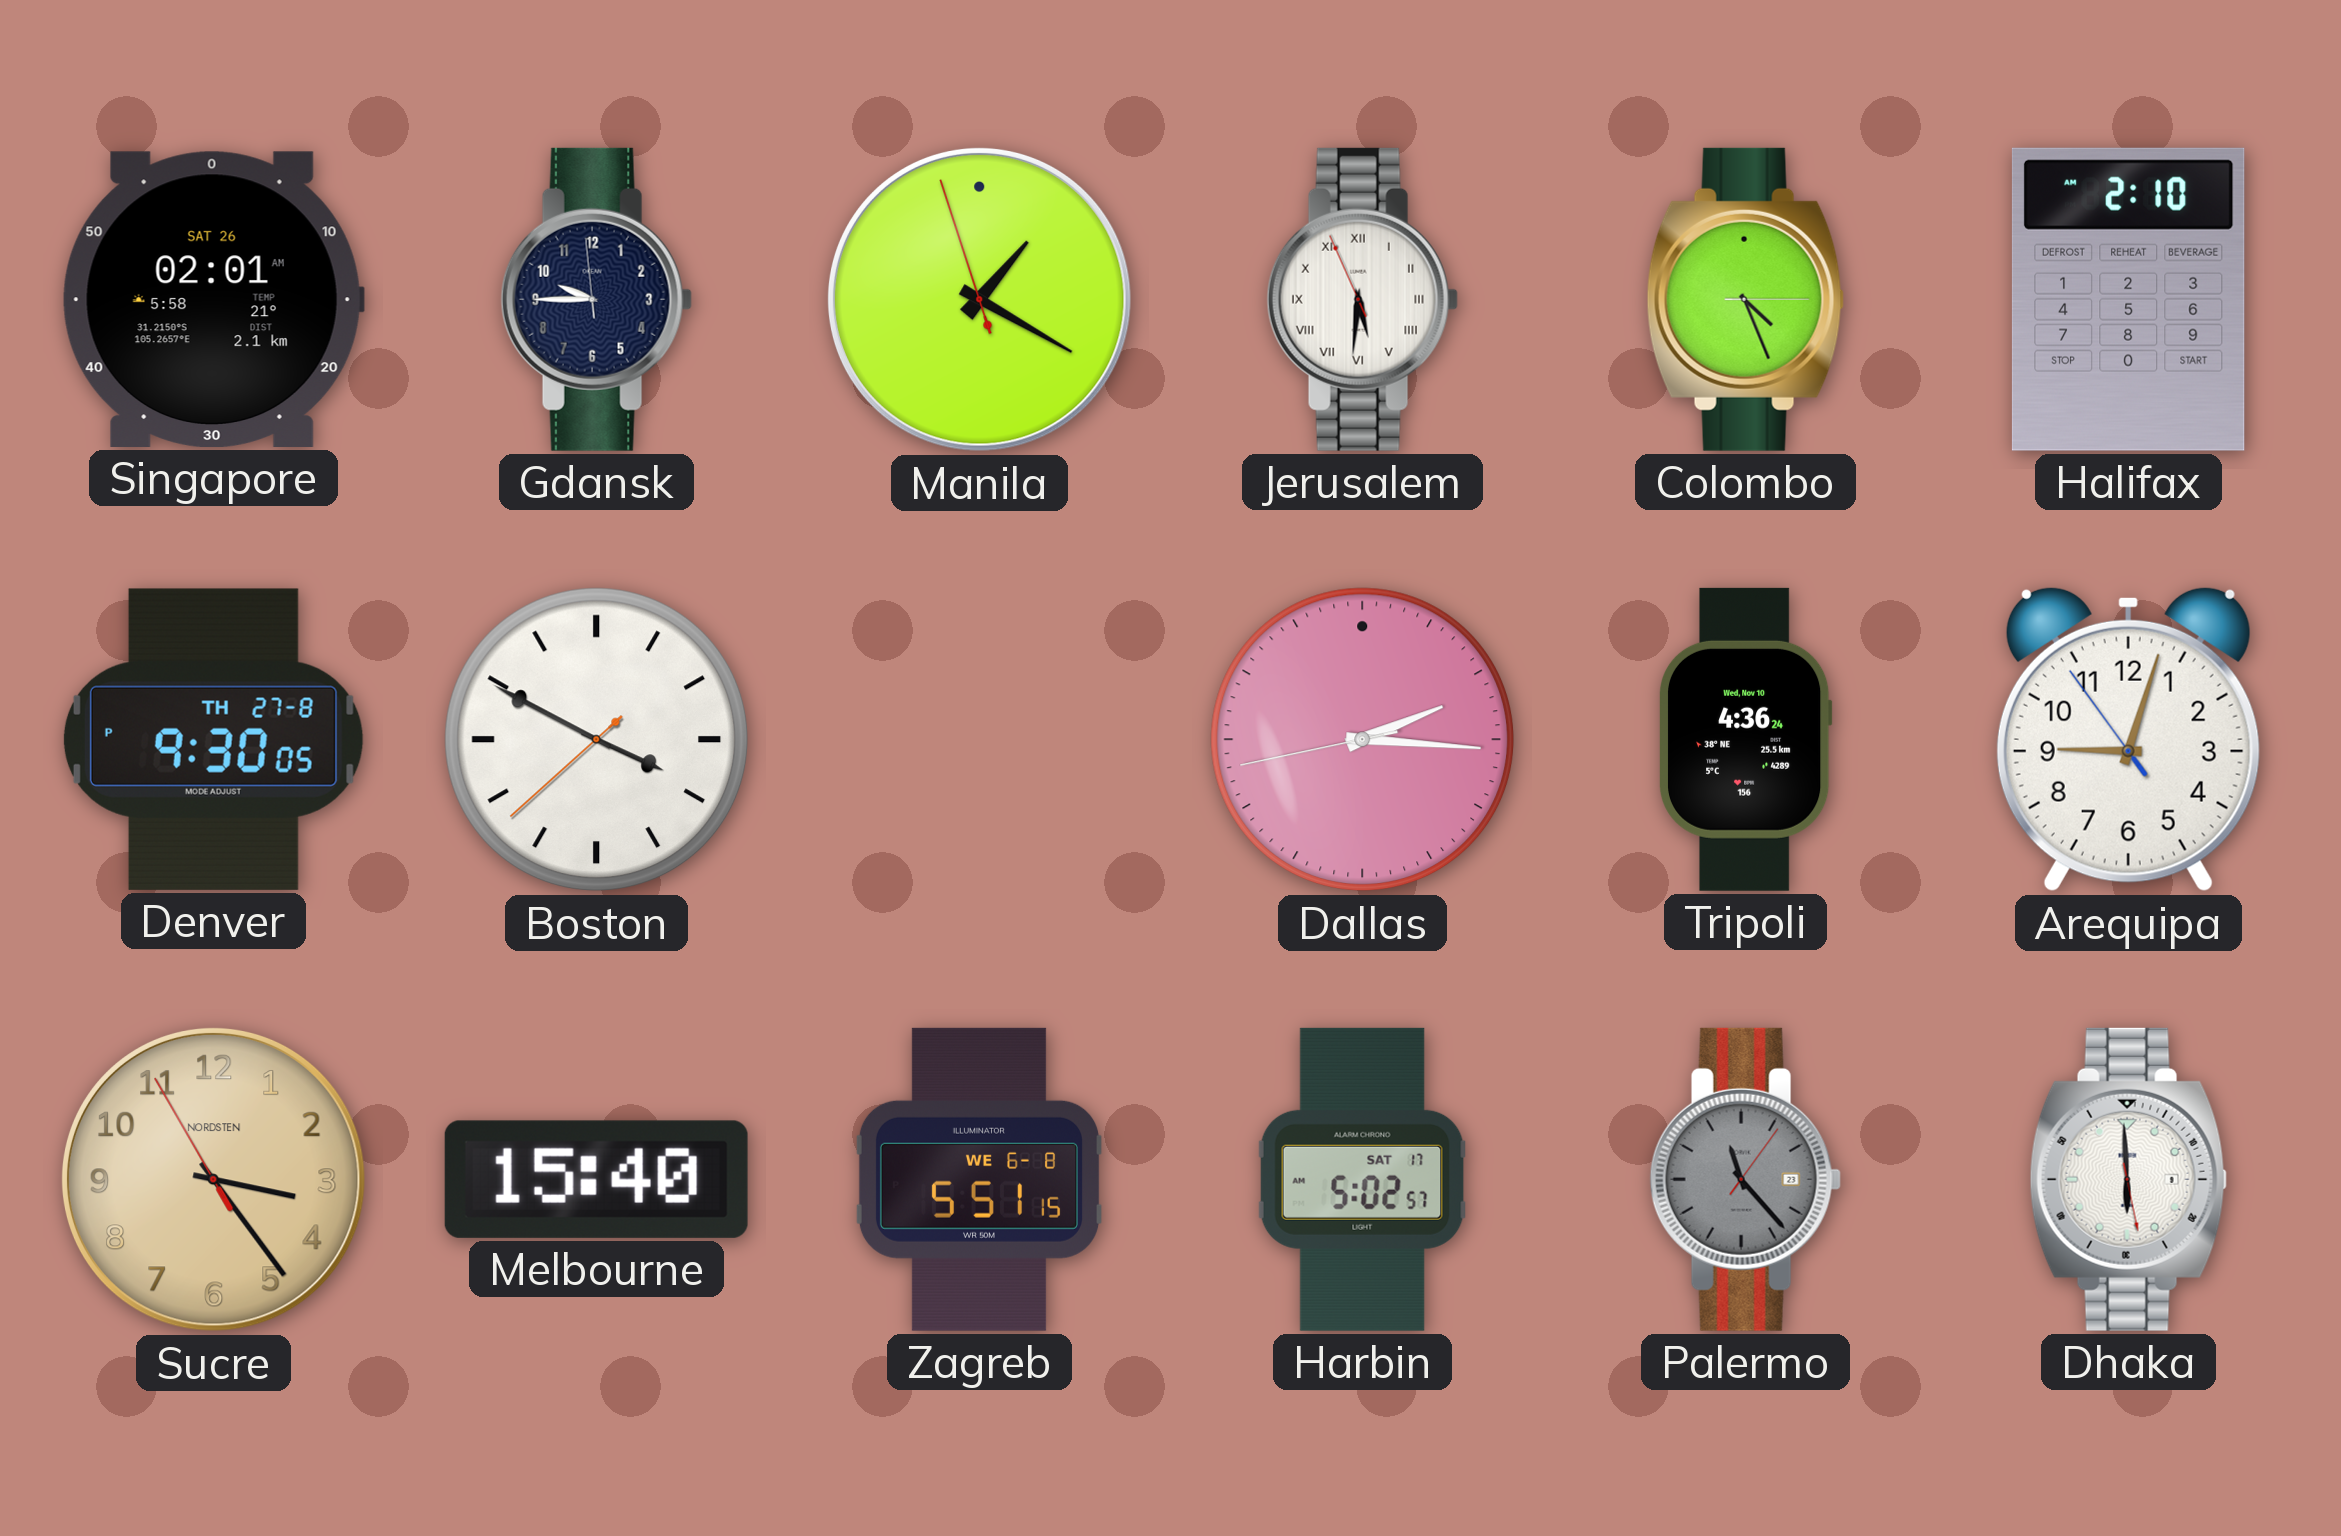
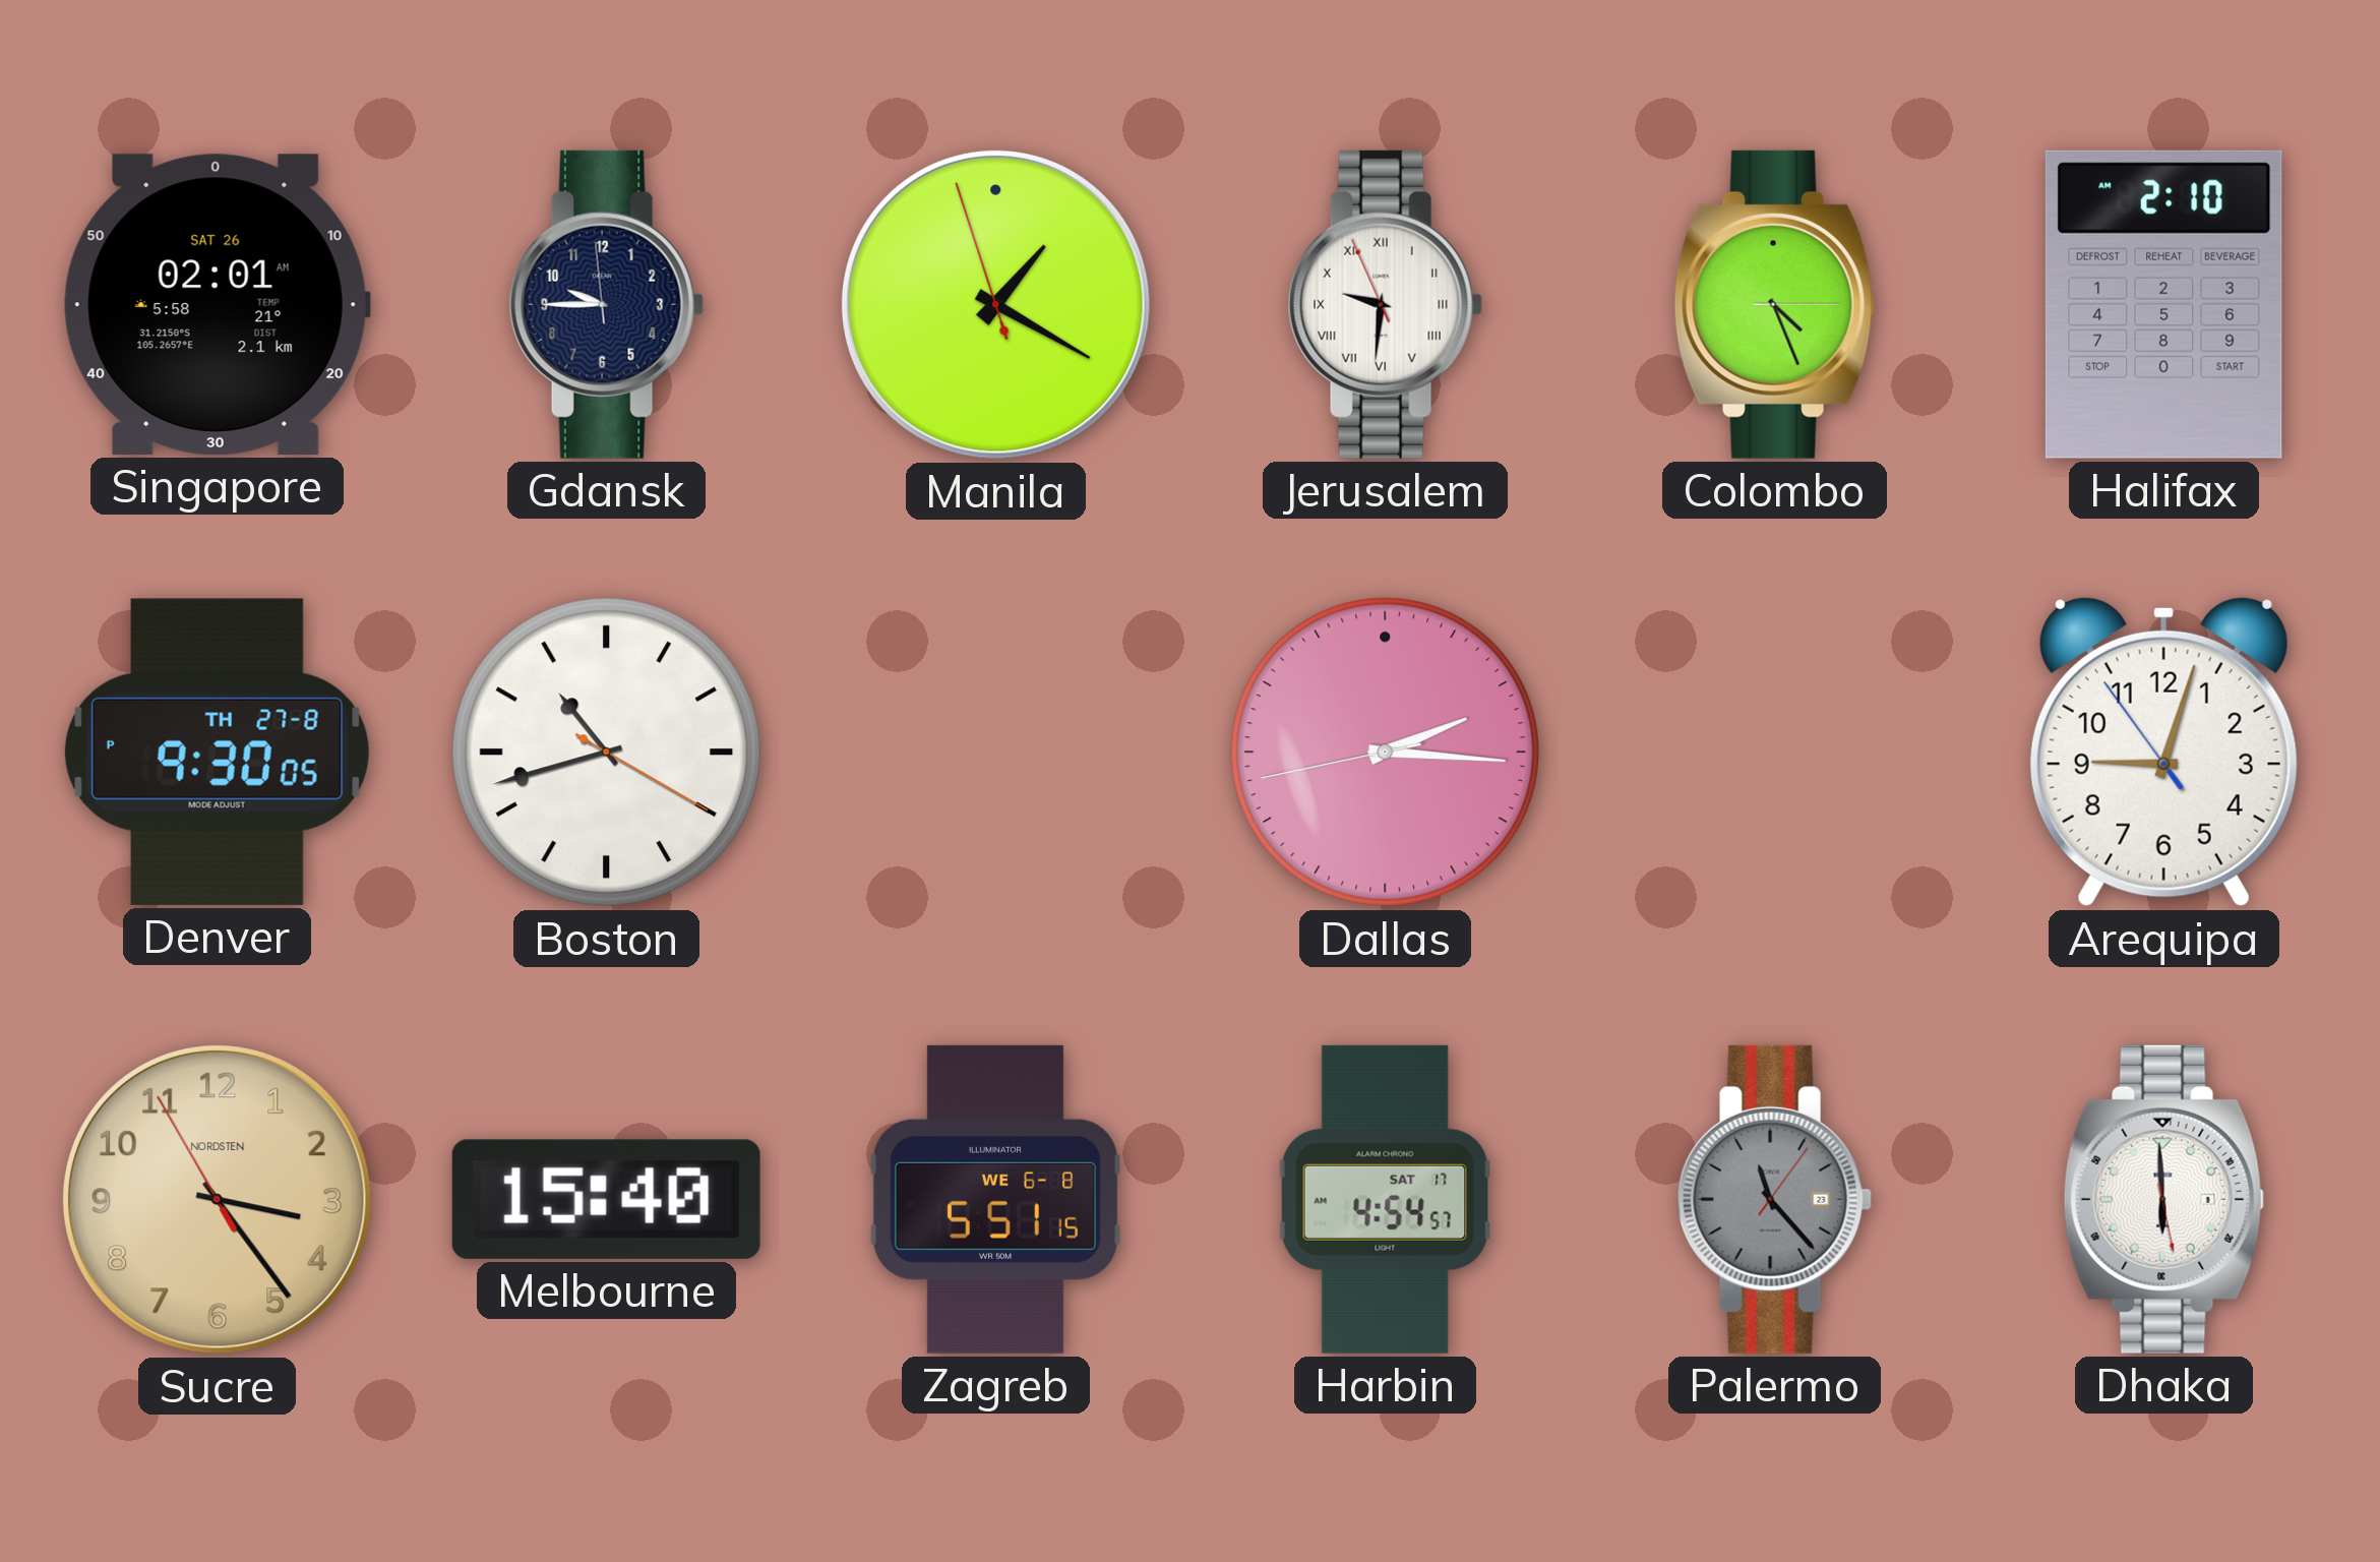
Jerusalem: 5:30 -> 9:30 (1385, 304)
Boston: 3:49 -> 10:42 (607, 753)
Tripoli: 4:36 -> none (1745, 739)
Harbin: 5:02 -> 4:54 (1386, 1199)
